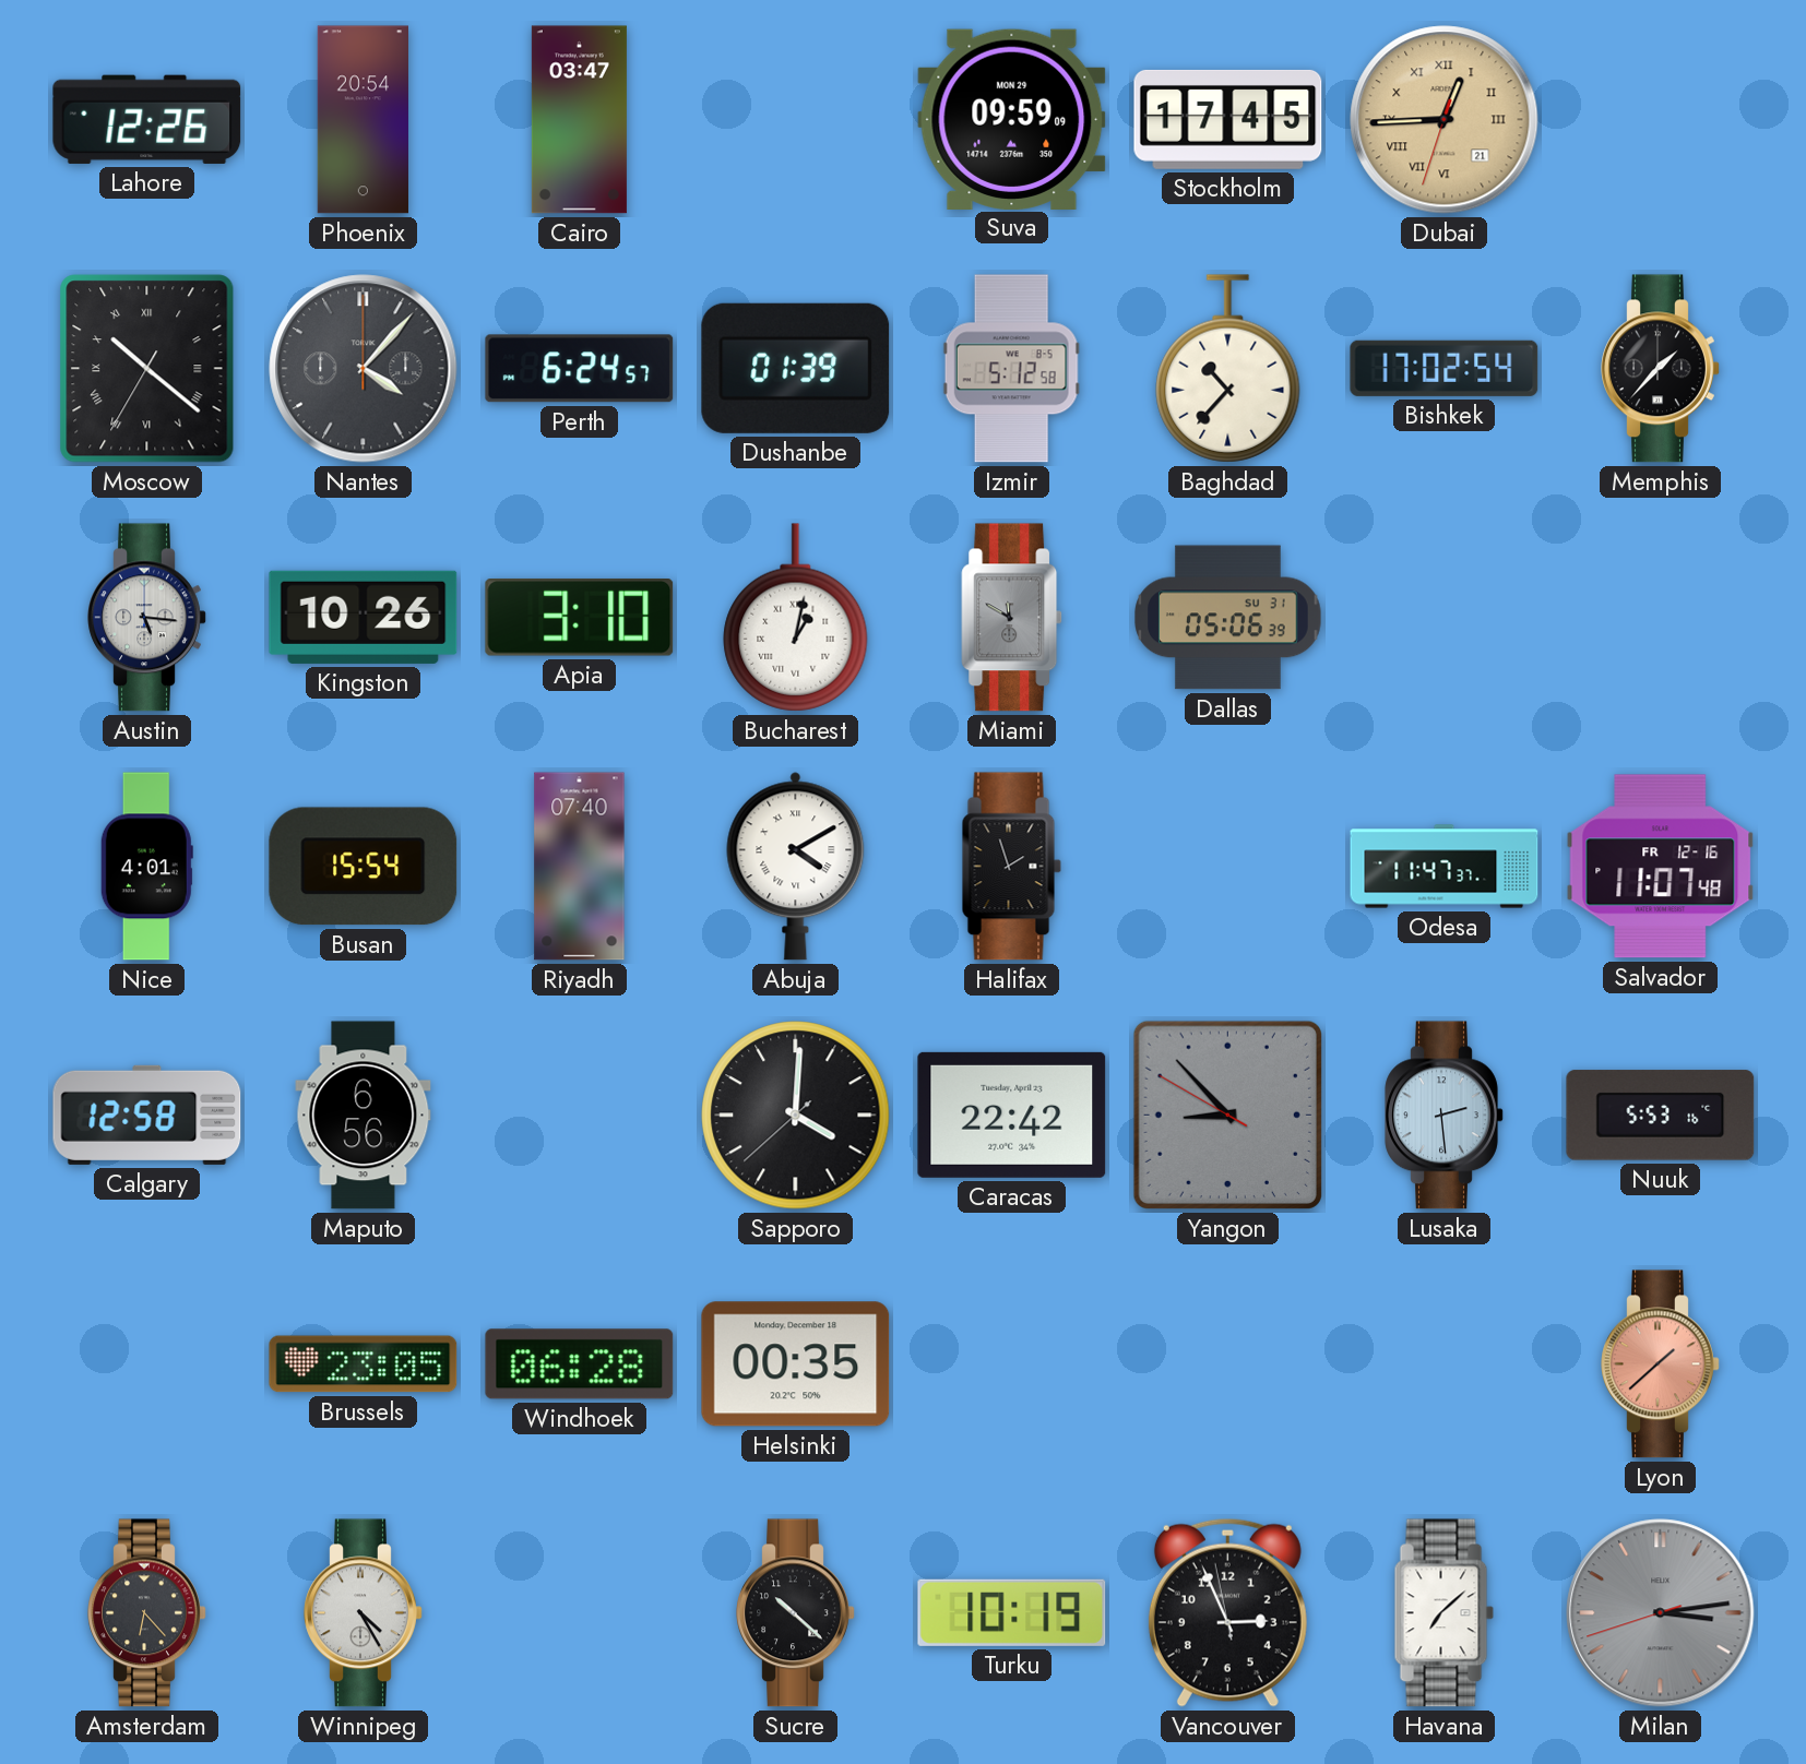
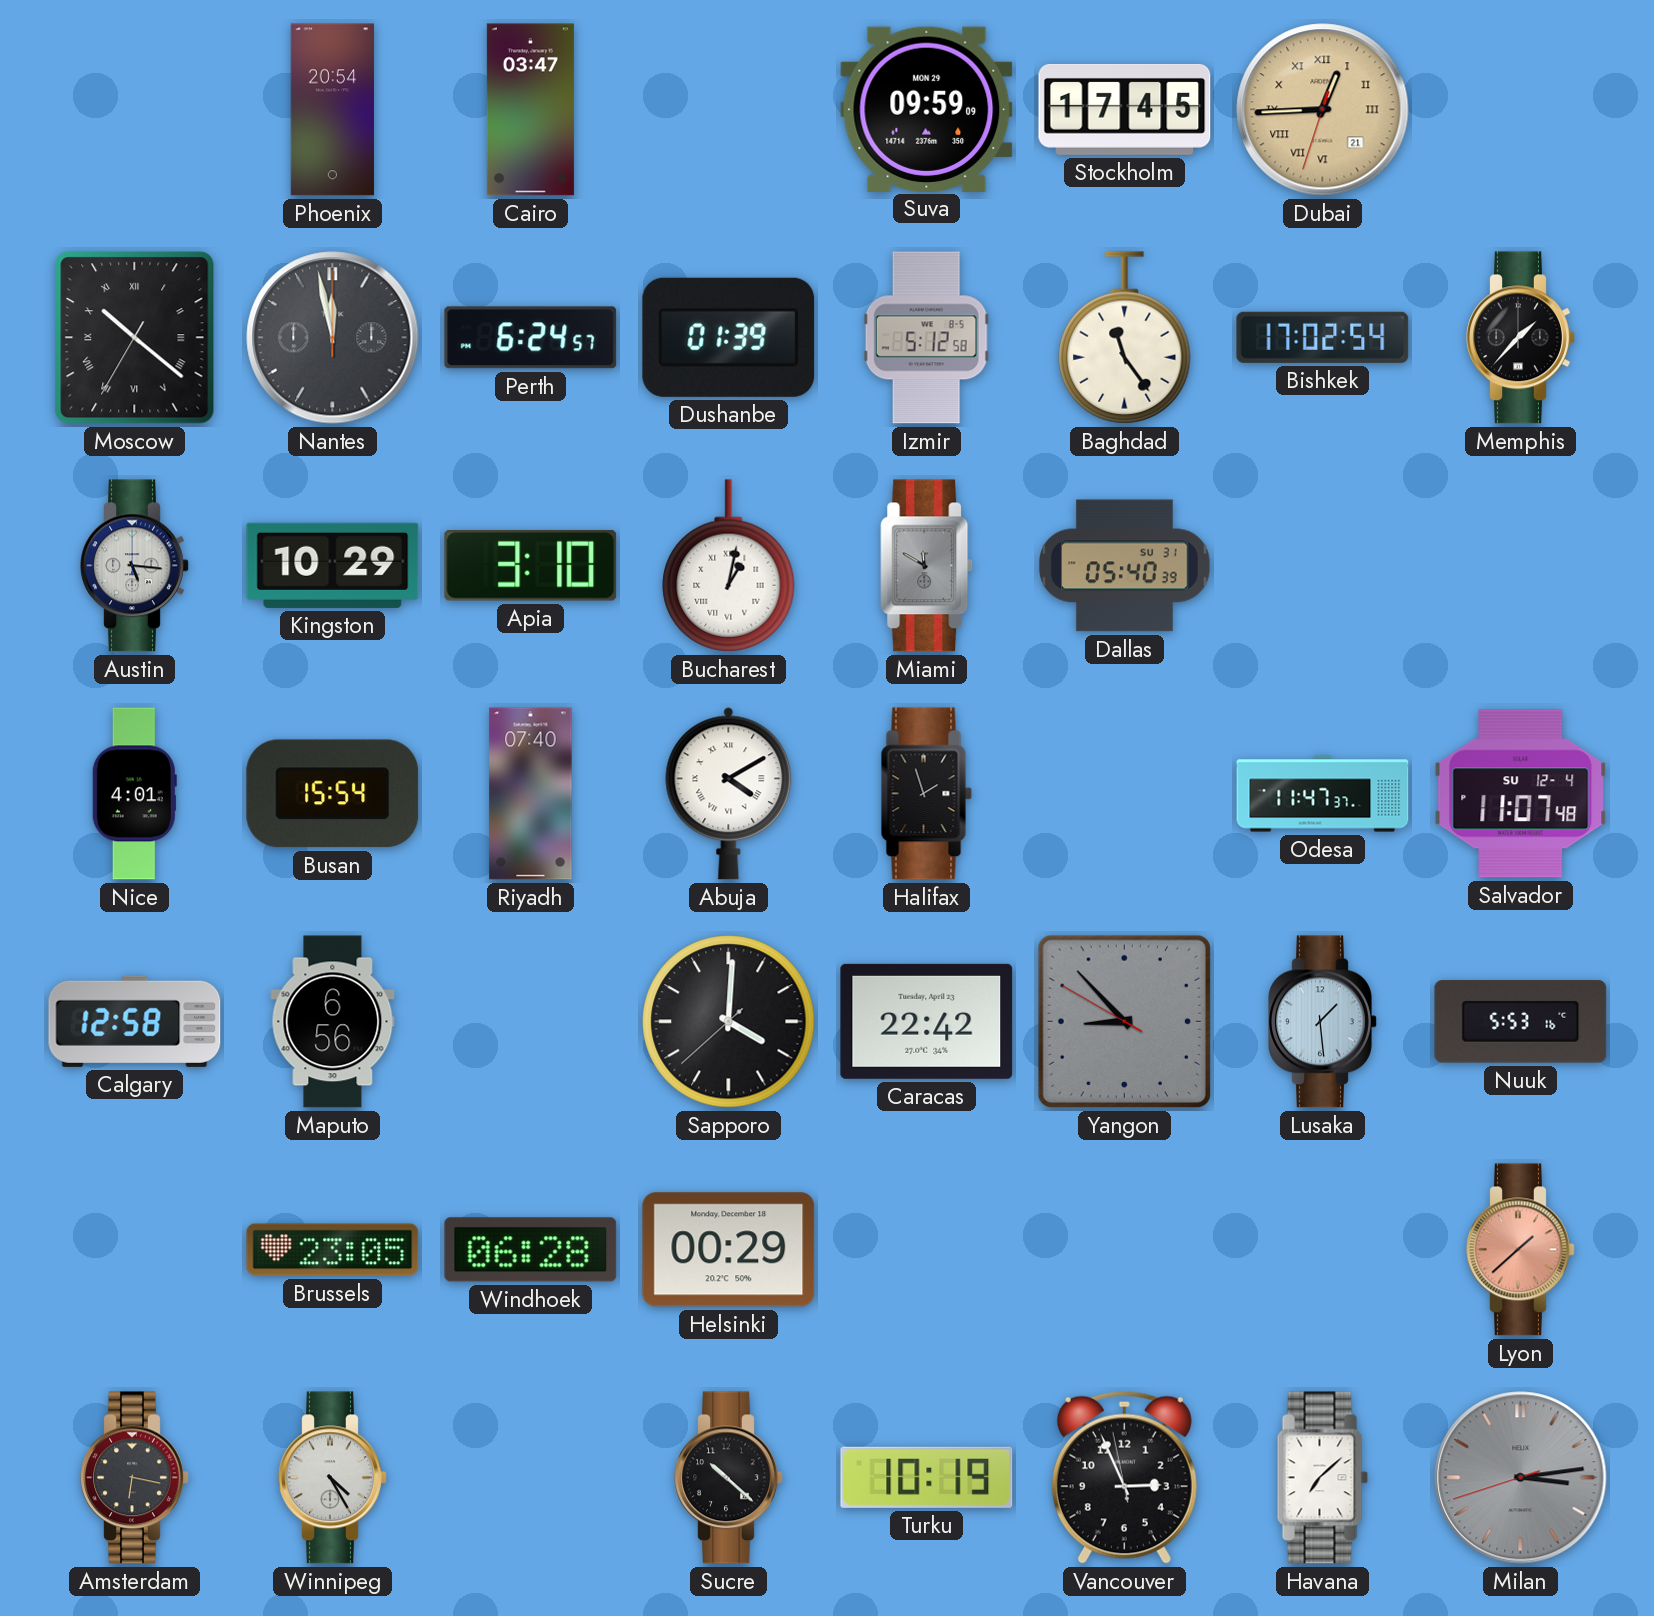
Lahore: 12:26 -> none (147, 119)
Nantes: 4:07 -> 11:58 (333, 338)
Baghdad: 10:37 -> 11:24 (1125, 338)
Kingston: 10:26 -> 10:29 (333, 565)
Dallas: 05:06 -> 05:40 (1125, 566)
Salvador date: FR 12-16 -> SU 12-4 (1521, 794)
Lusaka: 2:29 -> 1:29 (1323, 1022)
Helsinki: 00:35 -> 00:29 (729, 1250)
Amsterdam: 6:23 -> 6:17 (135, 1478)
